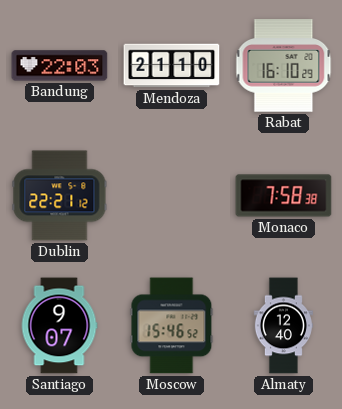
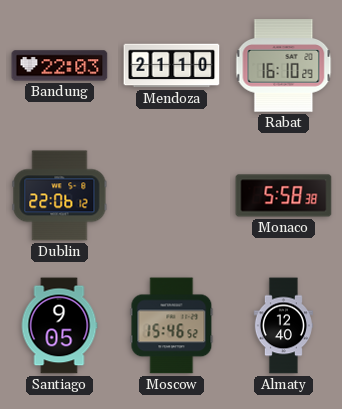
Dublin: 22:21 -> 22:06 (60, 196)
Monaco: 7:58 -> 5:58 (284, 196)
Santiago: 9:07 -> 9:05 (59, 326)
